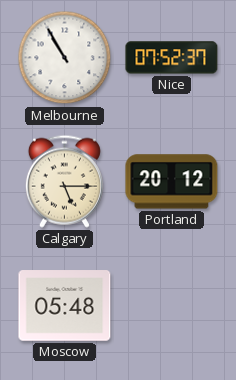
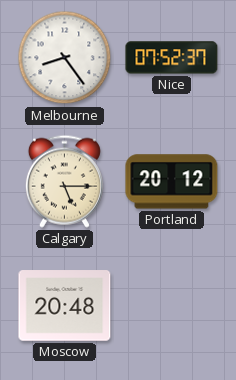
Melbourne: 10:55 -> 8:24 (65, 58)
Moscow: 05:48 -> 20:48 (65, 306)
